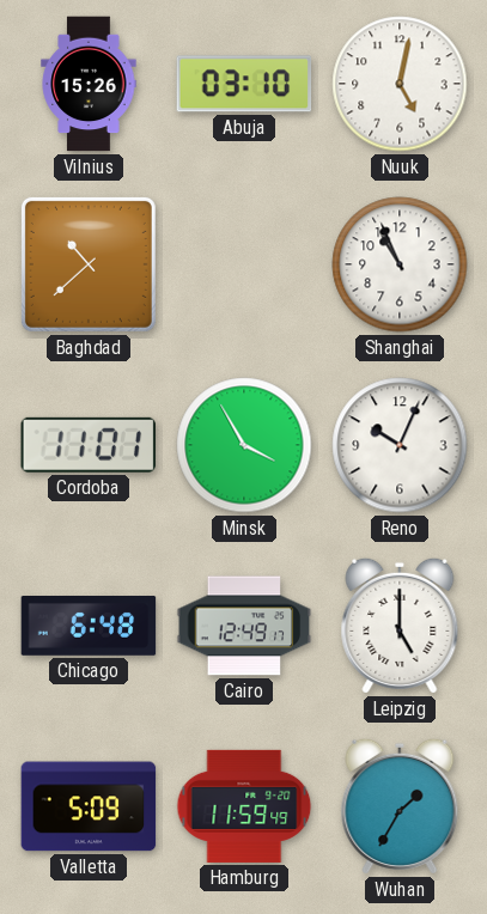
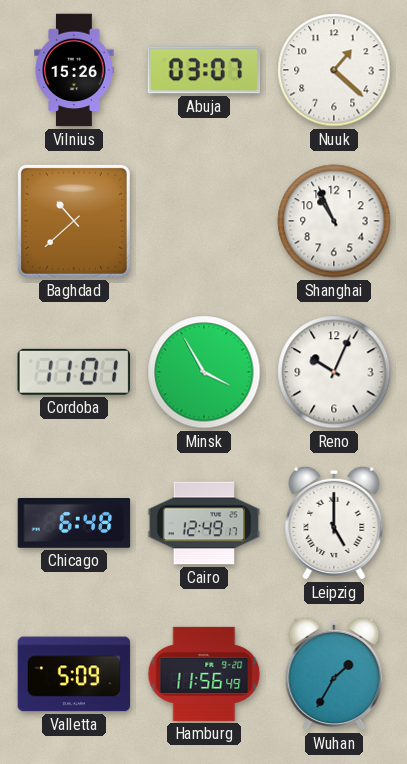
Abuja: 03:10 -> 03:07 (204, 70)
Nuuk: 5:02 -> 1:22 (334, 70)
Hamburg: 11:59 -> 11:56 (204, 674)
